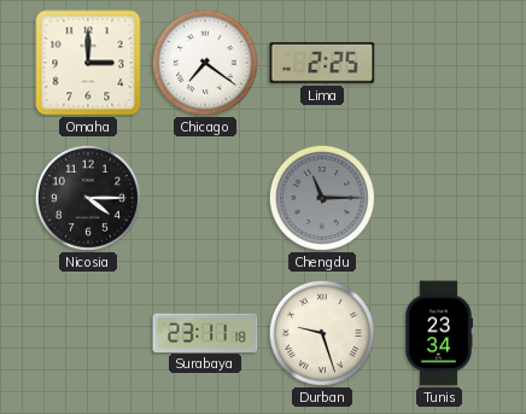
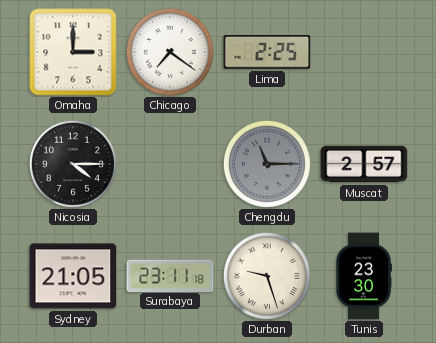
Muscat: none -> 2:57 (364, 164)
Sydney: none -> 21:05 (73, 276)
Tunis: 23:34 -> 23:30 (364, 276)
